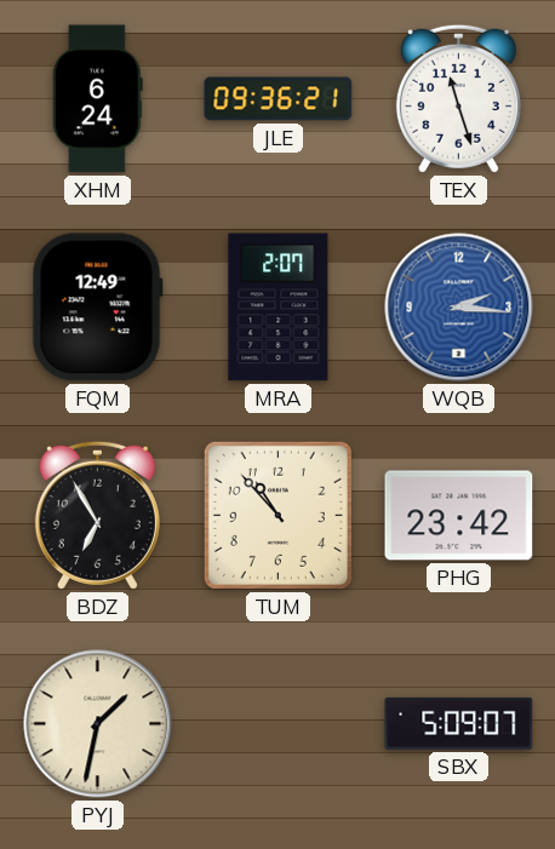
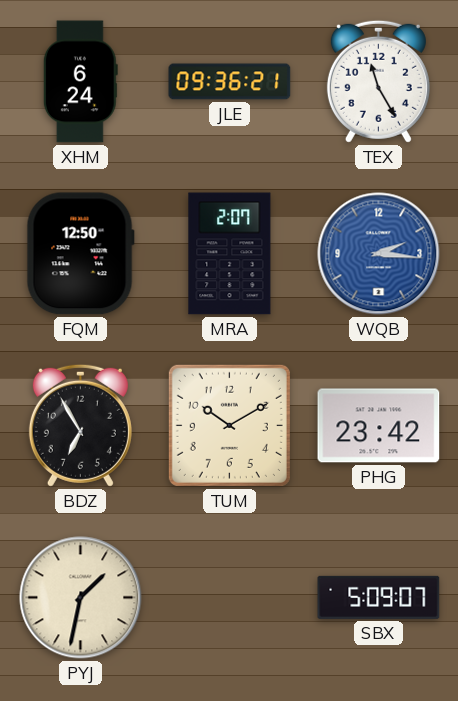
TEX: 11:27 -> 11:25 (378, 81)
FQM: 12:49 -> 12:50 (80, 254)
TUM: 10:53 -> 10:10 (229, 425)
